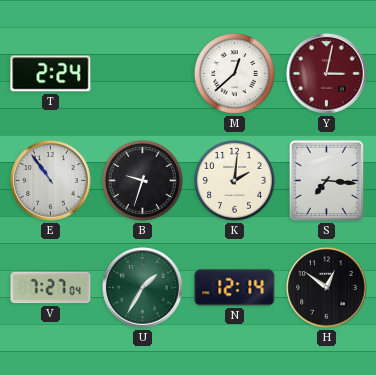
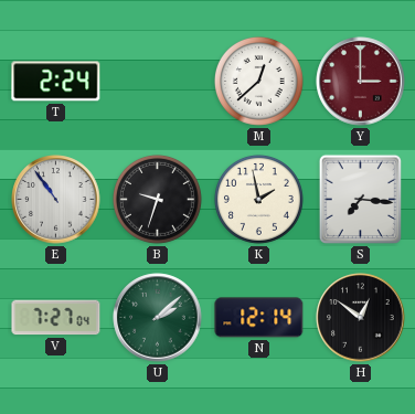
Y: 3:02 -> 3:00 (361, 82)
K: 2:01 -> 1:58 (258, 199)
U: 1:35 -> 2:08 (158, 318)
